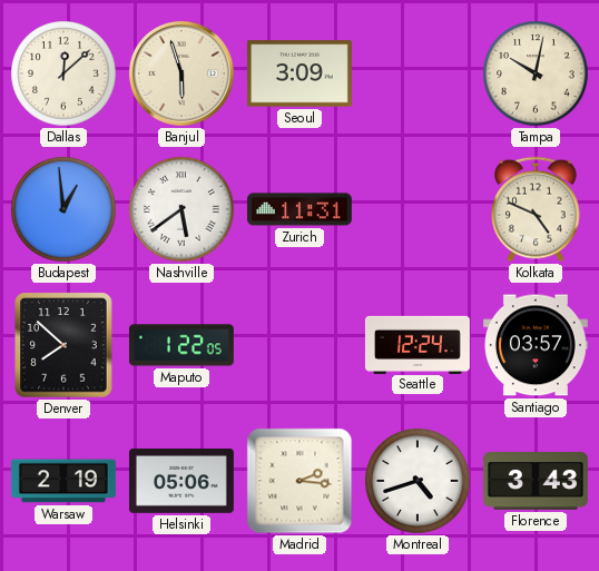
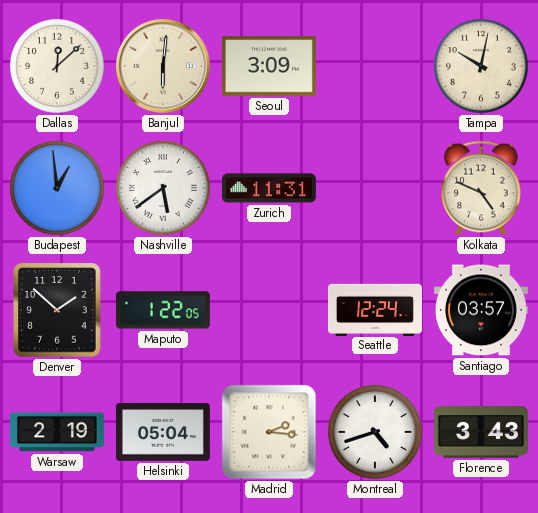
Banjul: 5:57 -> 6:01 (163, 66)
Denver: 7:52 -> 1:52 (57, 310)
Helsinki: 05:06 -> 05:04 (163, 433)
